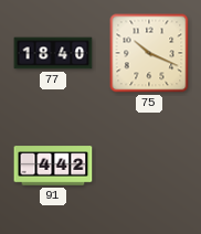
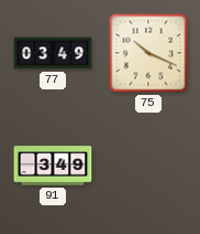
77: 18:40 -> 03:49 (53, 53)
91: 4:42 -> 3:49 (53, 166)
